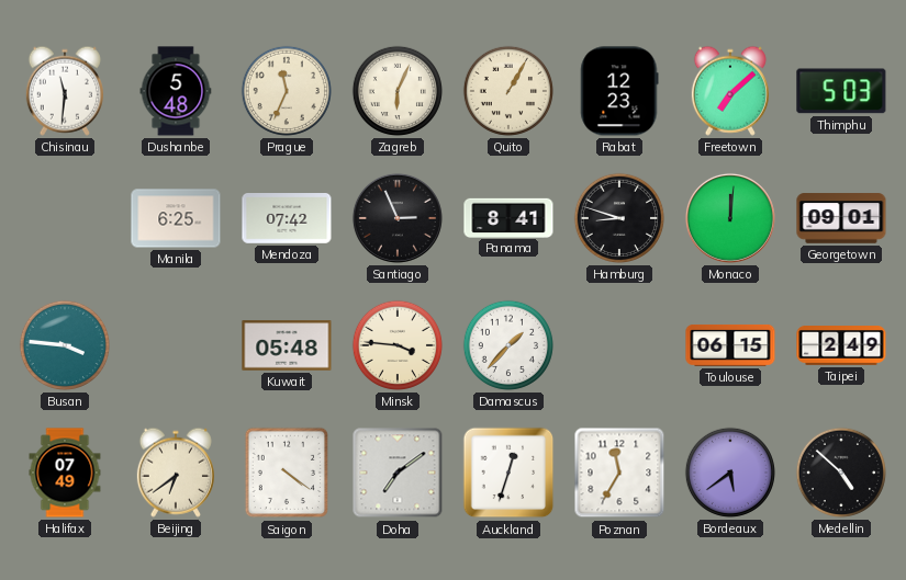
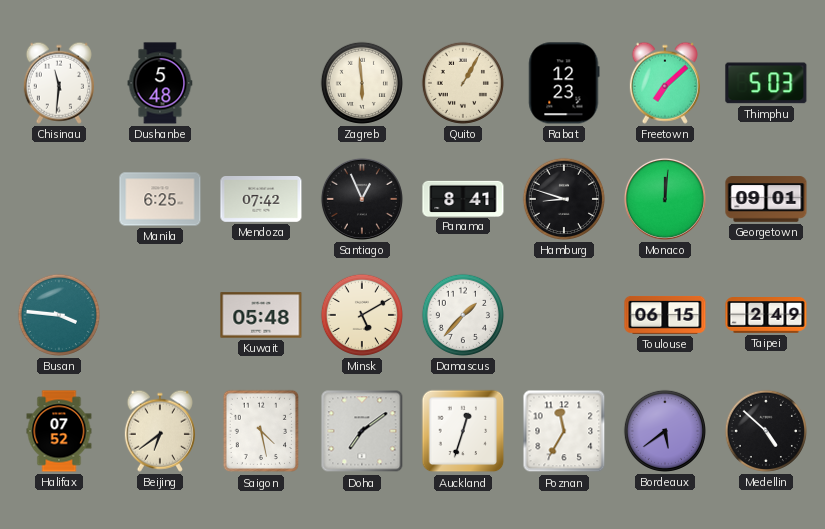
Prague: 11:34 -> none (287, 91)
Zagreb: 6:04 -> 5:59 (362, 83)
Santiago: 2:56 -> 12:56 (362, 199)
Minsk: 3:46 -> 5:10 (362, 315)
Halifax: 07:49 -> 07:52 (59, 431)
Saigon: 4:21 -> 4:28 (260, 431)
